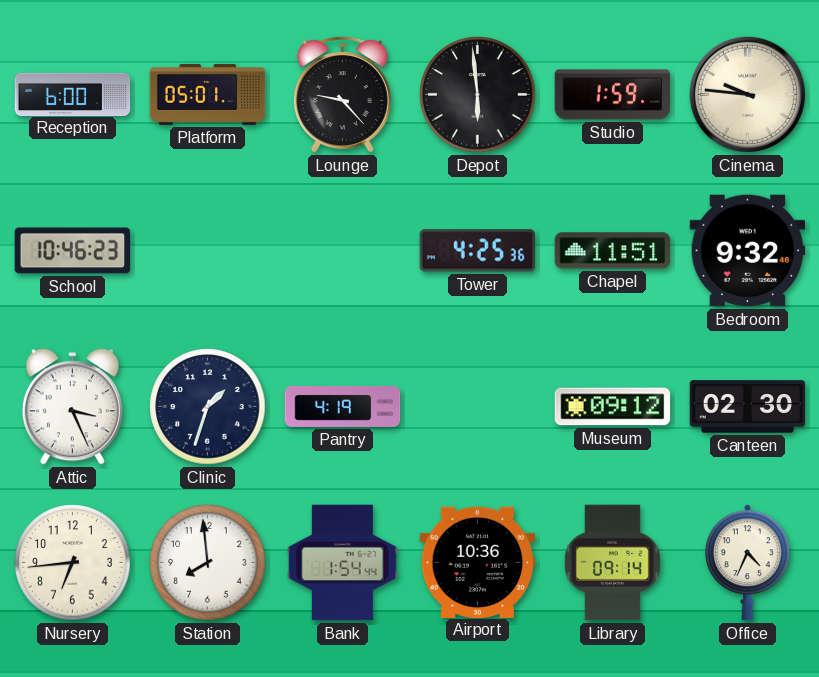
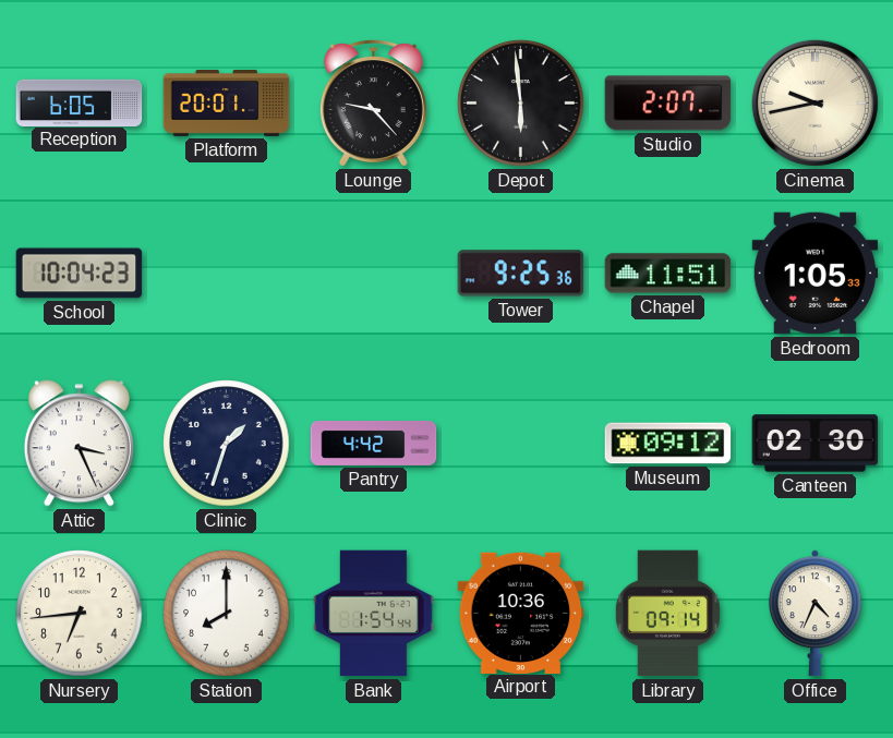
Reception: 6:00 -> 6:05 (80, 102)
Platform: 05:01 -> 20:01 (227, 104)
Studio: 1:59 -> 2:07 (668, 104)
Cinema: 9:46 -> 9:43 (814, 102)
School: 10:46 -> 10:04 (80, 274)
Tower: 4:25 -> 9:25 (521, 274)
Bedroom: 9:32 -> 1:05 (816, 274)
Pantry: 4:19 -> 4:42 (374, 443)
Station: 7:59 -> 8:00 (227, 614)
